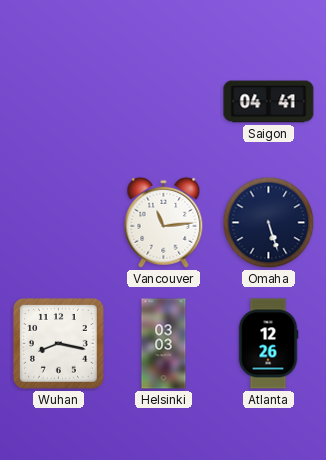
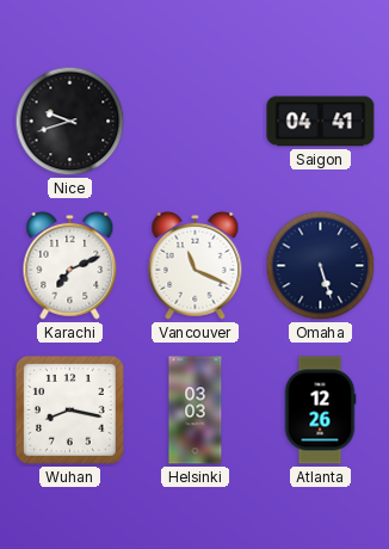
Nice: none -> 9:42 (70, 122)
Karachi: none -> 7:11 (70, 265)
Vancouver: 11:14 -> 11:19 (196, 265)
